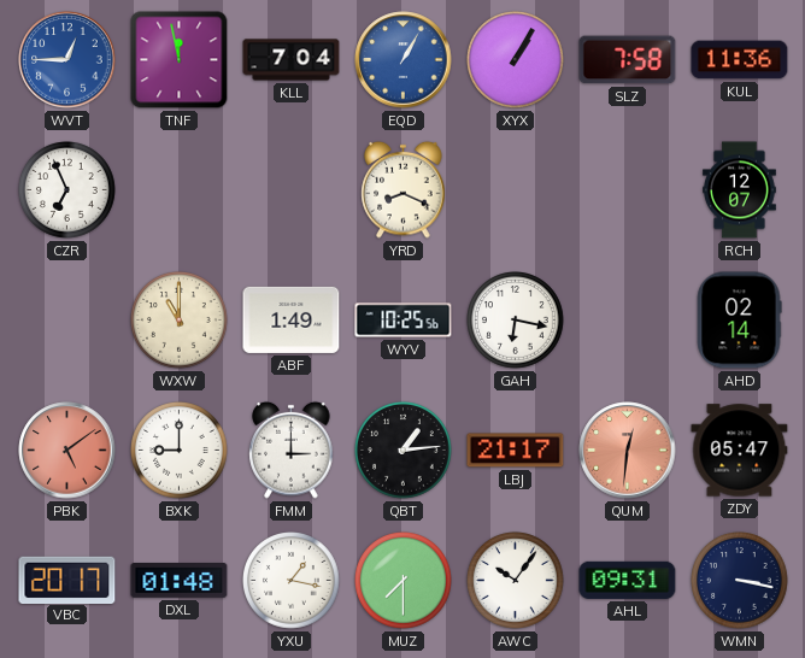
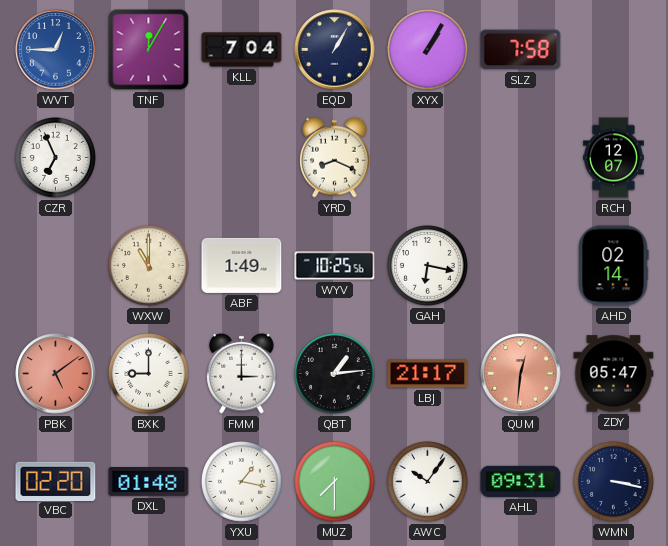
TNF: 11:58 -> 12:05 (149, 50)
EQD dial: blue -> navy (335, 50)
KUL: 11:36 -> none (740, 60)
VBC: 20:17 -> 02:20 (56, 481)
